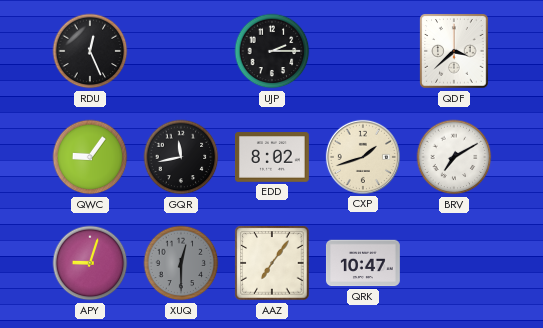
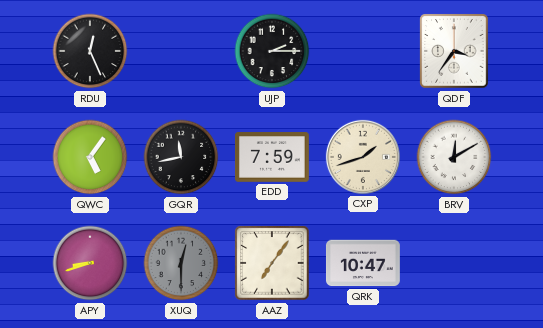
QDF: 3:38 -> 3:36 (454, 51)
QWC: 9:06 -> 5:06 (90, 157)
EDD: 8:02 -> 7:59 (273, 157)
BRV: 7:10 -> 12:10 (454, 157)
APY: 9:03 -> 8:42 (90, 263)
